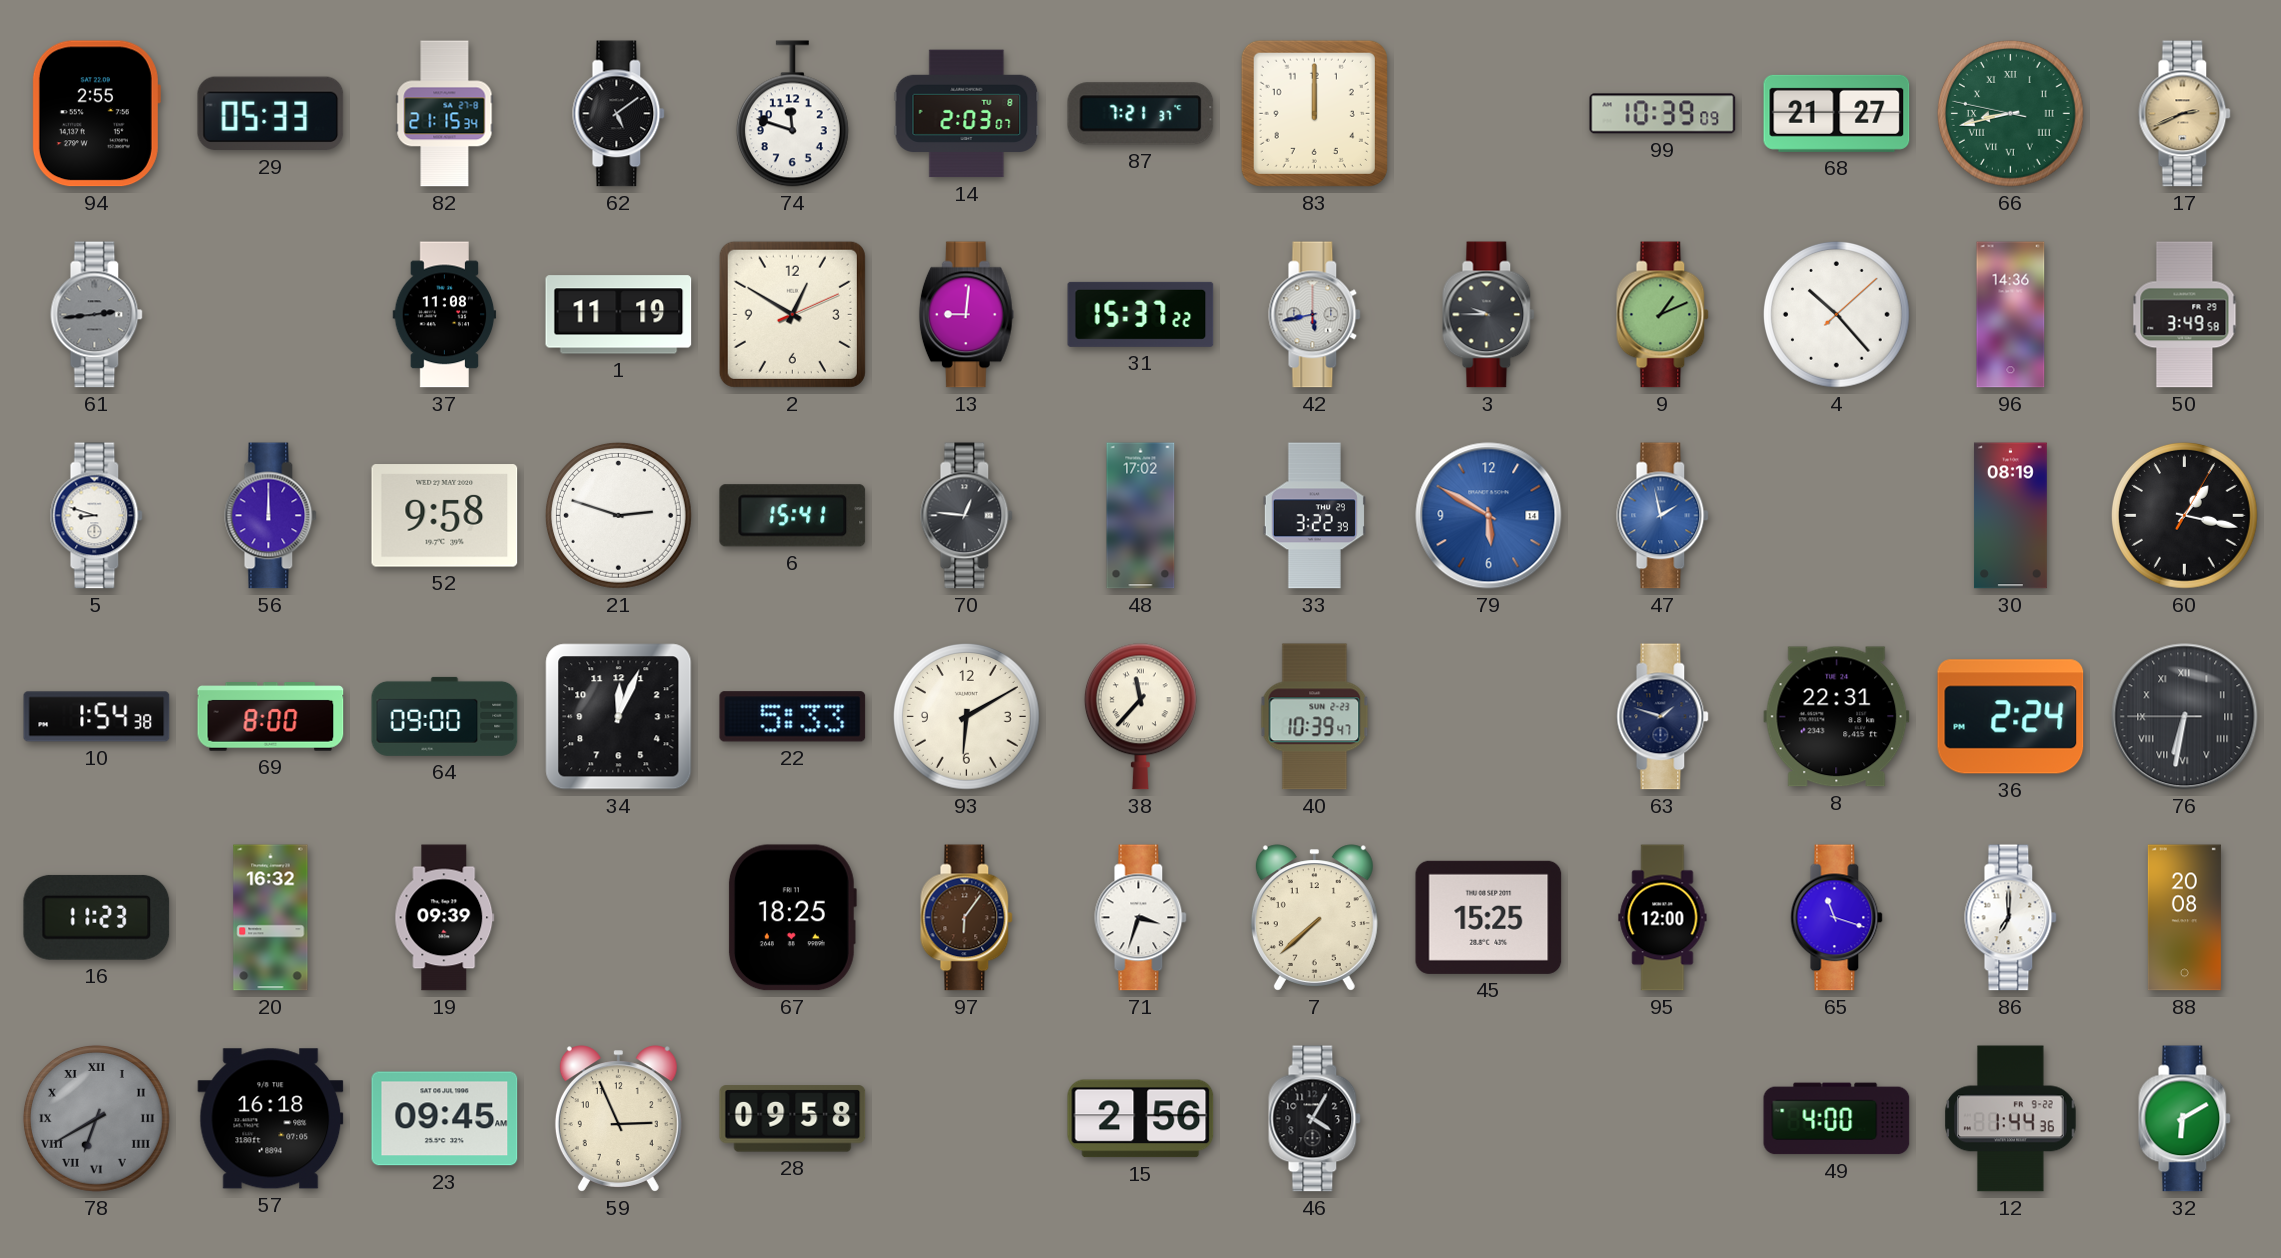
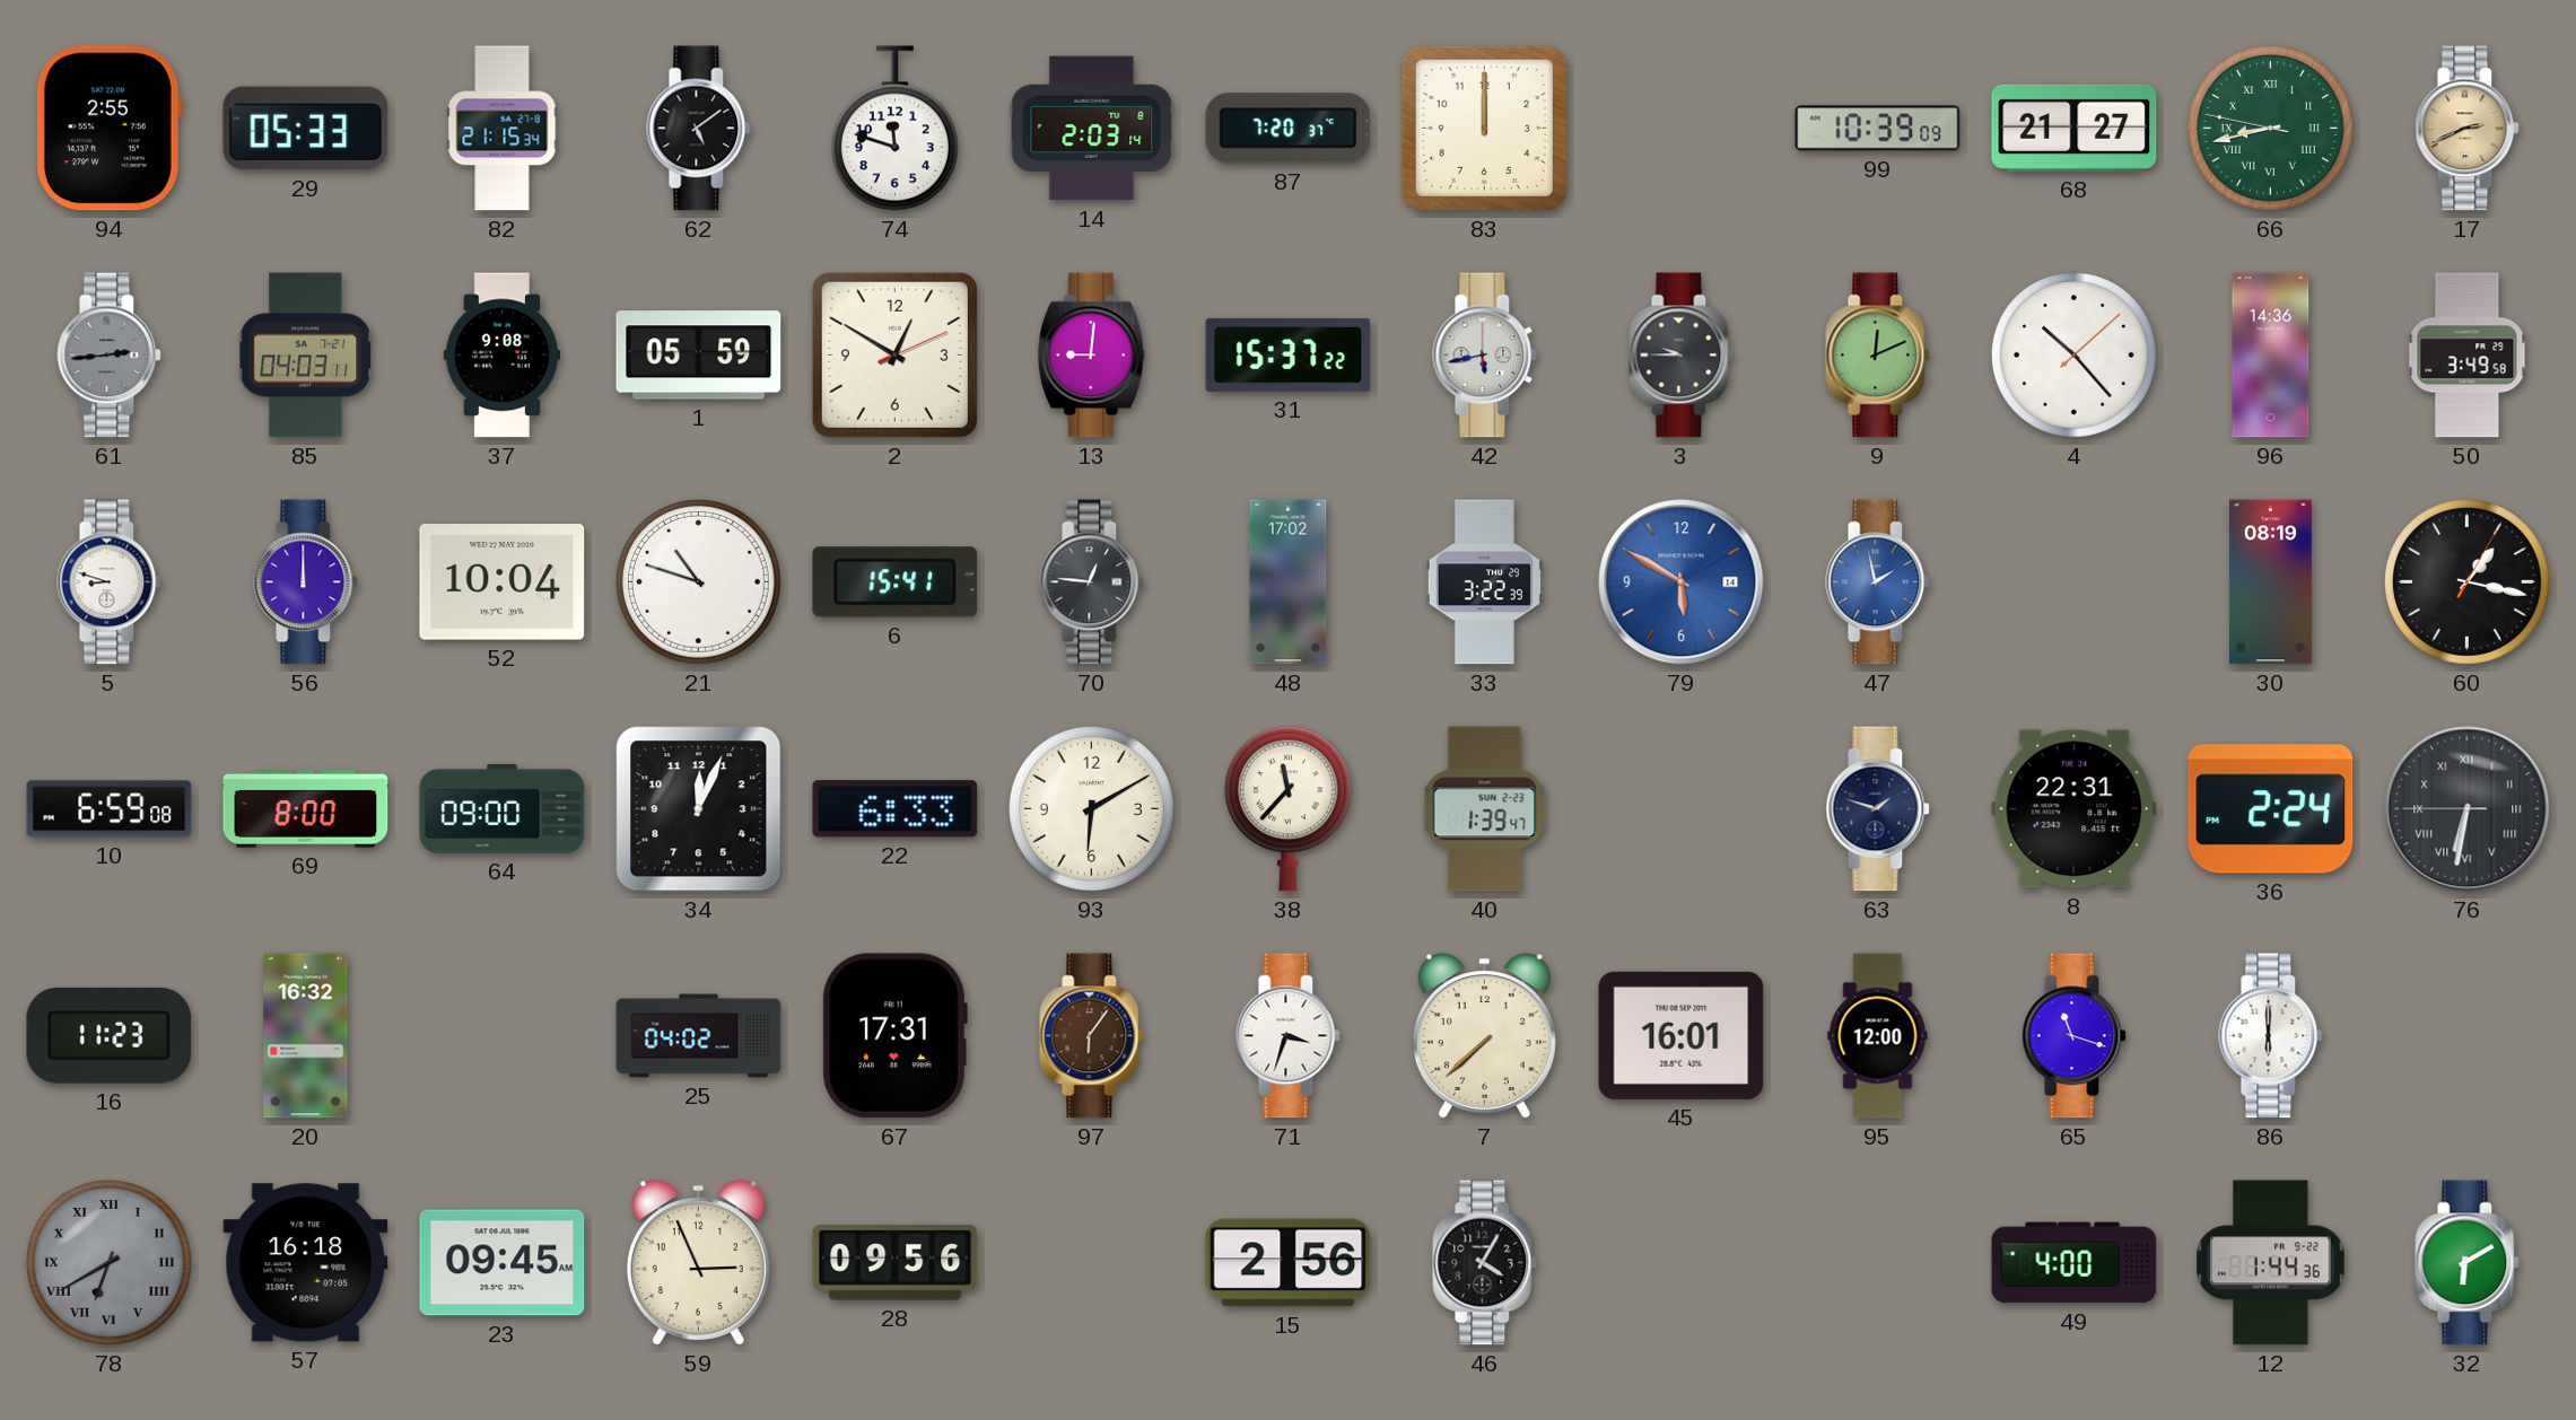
14: 2:03:07 -> 2:03:14 (1092, 129)
87: 7:21 -> 7:20 (1289, 129)
85: none -> 04:03 (306, 356)
37: 11:08 -> 9:08 (503, 356)
1: 11:19 -> 05:59 (699, 356)
9: 1:11 -> 12:11 (1878, 356)
52: 9:58 -> 10:04 (503, 582)
21: 2:48 -> 10:48 (698, 581)
10: 1:54 -> 6:59 (110, 809)
22: 5:33 -> 6:33 (896, 809)
40: 10:39 -> 1:39 (1485, 809)
19: 09:39 -> none (445, 918)
25: none -> 04:02 (699, 1036)
67: 18:25 -> 17:31 (894, 1036)
45: 15:25 -> 16:01 (1682, 1035)
86: 7:00 -> 6:00 (2271, 1036)
88: 20:08 -> none (2184, 918)
28: 09:58 -> 09:56 (896, 1263)
